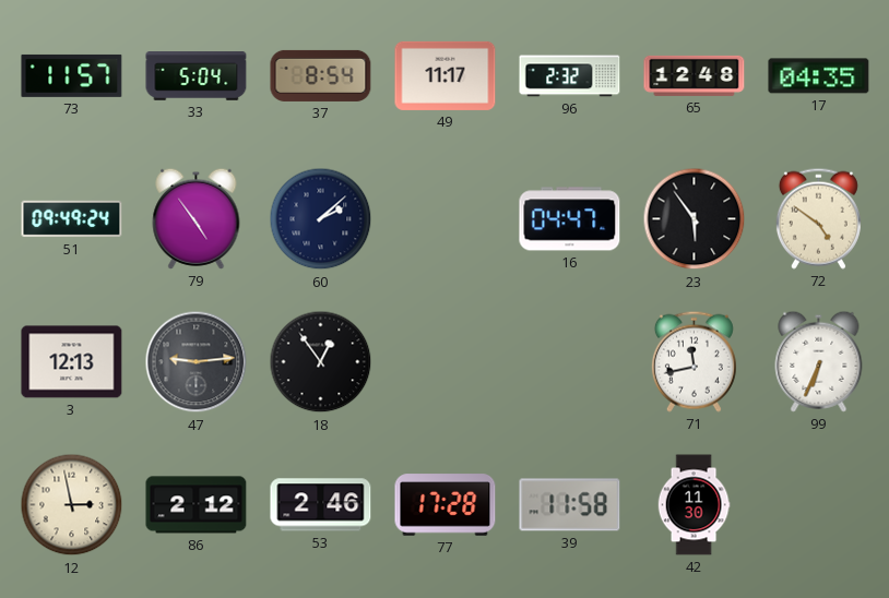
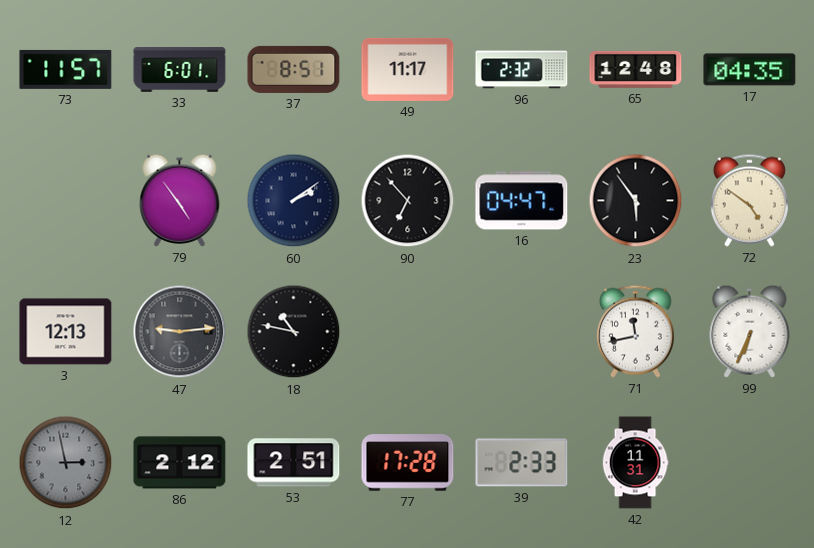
33: 5:04 -> 6:01 (180, 70)
37: 8:54 -> 8:51 (294, 69)
51: 09:49 -> none (72, 219)
60: 2:08 -> 2:09 (294, 201)
90: none -> 6:53 (408, 201)
18: 12:54 -> 10:47 (294, 332)
12 dial: cream -> grey (66, 463)
53: 2:46 -> 2:51 (294, 463)
39: 11:58 -> 2:33 (522, 463)
42: 11:30 -> 11:31 (635, 463)
